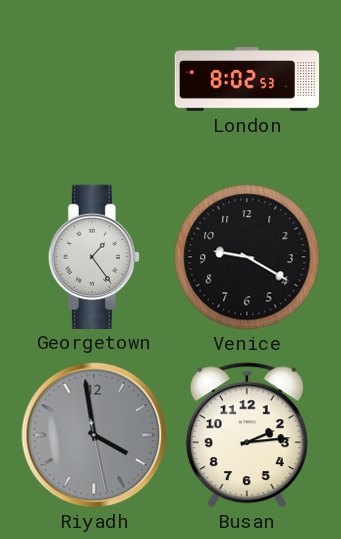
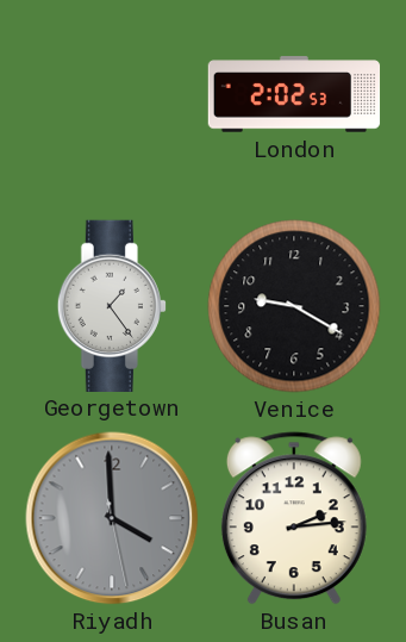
London: 8:02 -> 2:02 (294, 94)
Riyadh: 3:58 -> 3:59 (112, 518)
